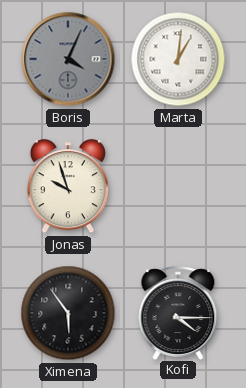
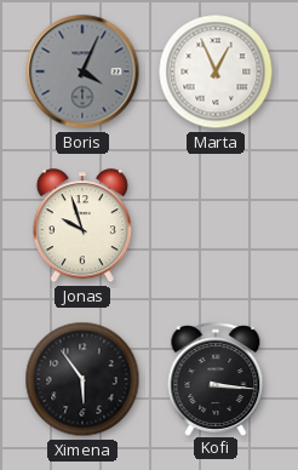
Marta: 1:01 -> 12:56 (216, 71)
Kofi: 4:15 -> 3:16 (216, 379)
